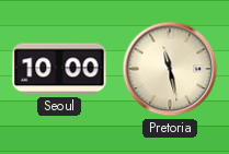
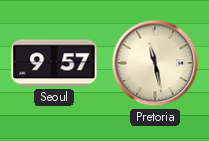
Seoul: 10:00 -> 9:57 (54, 63)
